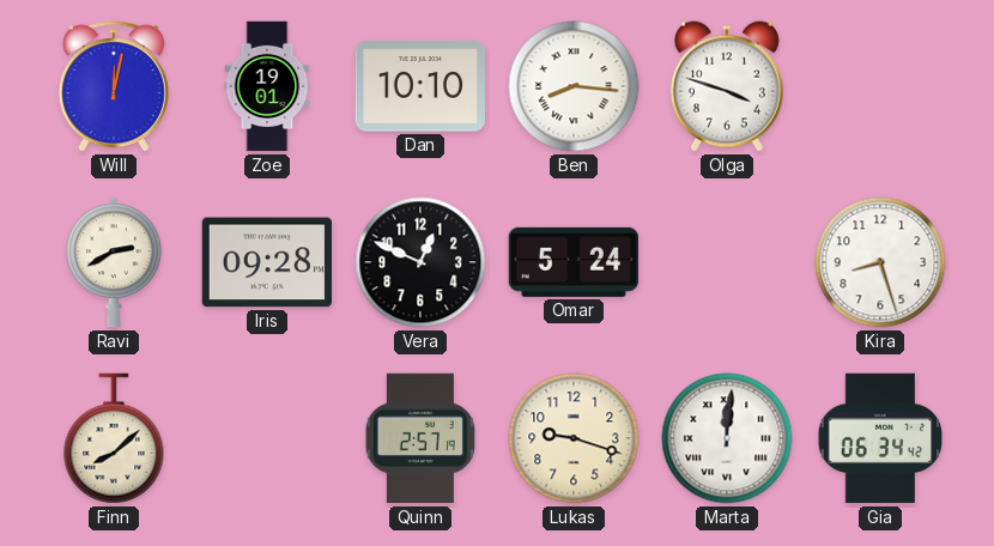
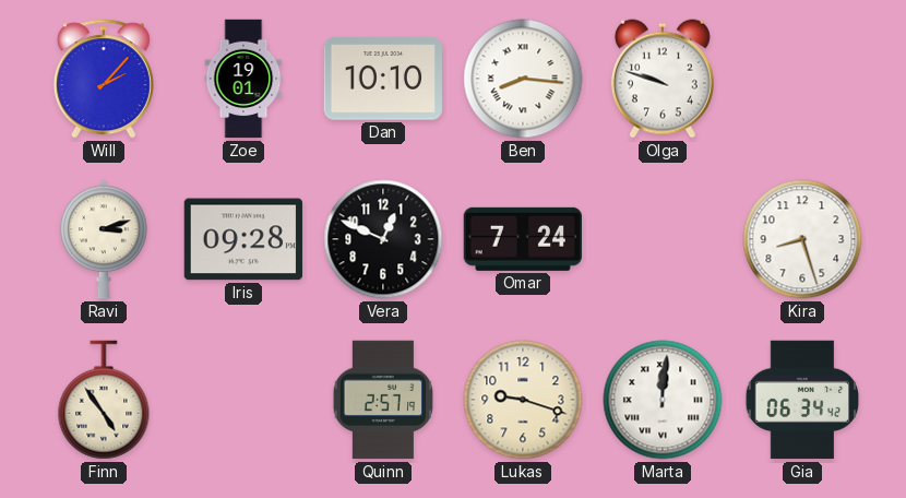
Will: 12:02 -> 2:07 (104, 79)
Olga: 3:48 -> 9:48 (663, 79)
Ravi: 2:40 -> 3:12 (104, 239)
Omar: 5:24 -> 7:24 (523, 239)
Finn: 8:08 -> 4:54 (104, 400)
